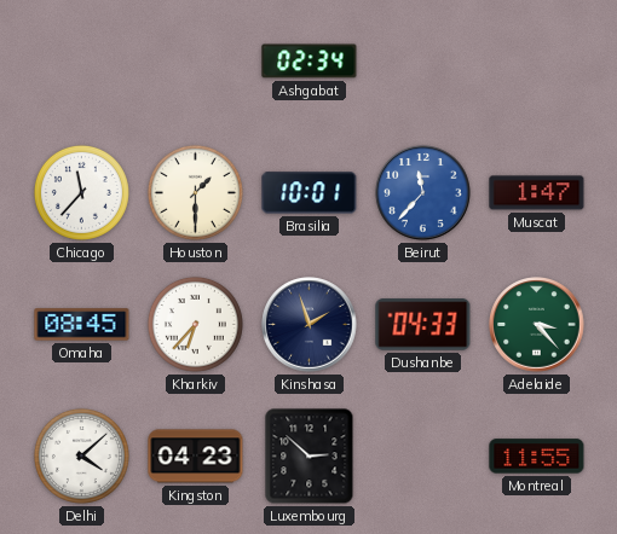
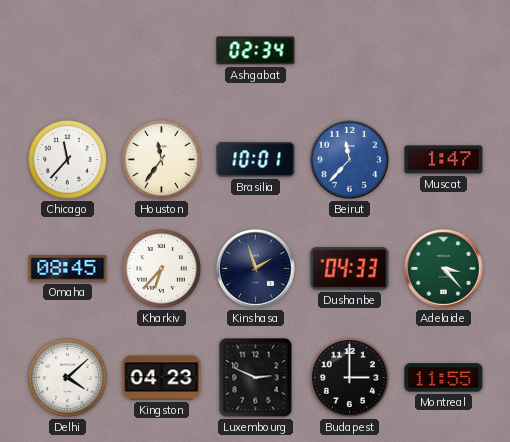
Houston: 1:30 -> 11:36 (161, 159)
Luxembourg: 2:52 -> 2:49 (256, 378)
Budapest: none -> 3:00 (349, 377)
